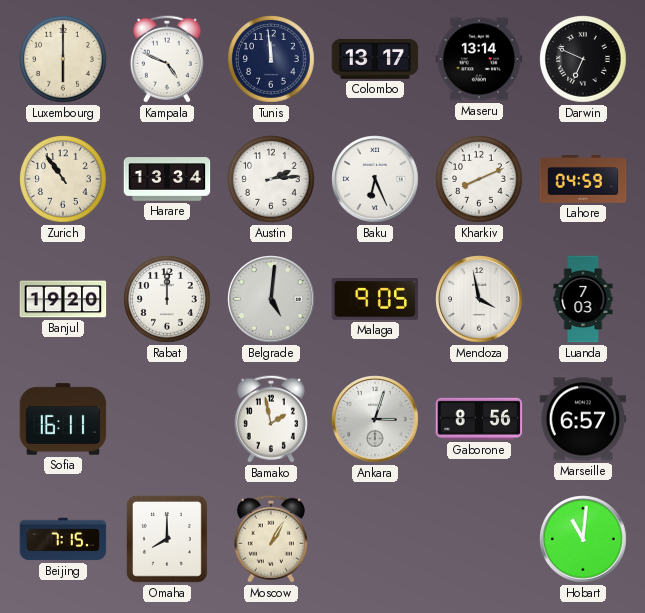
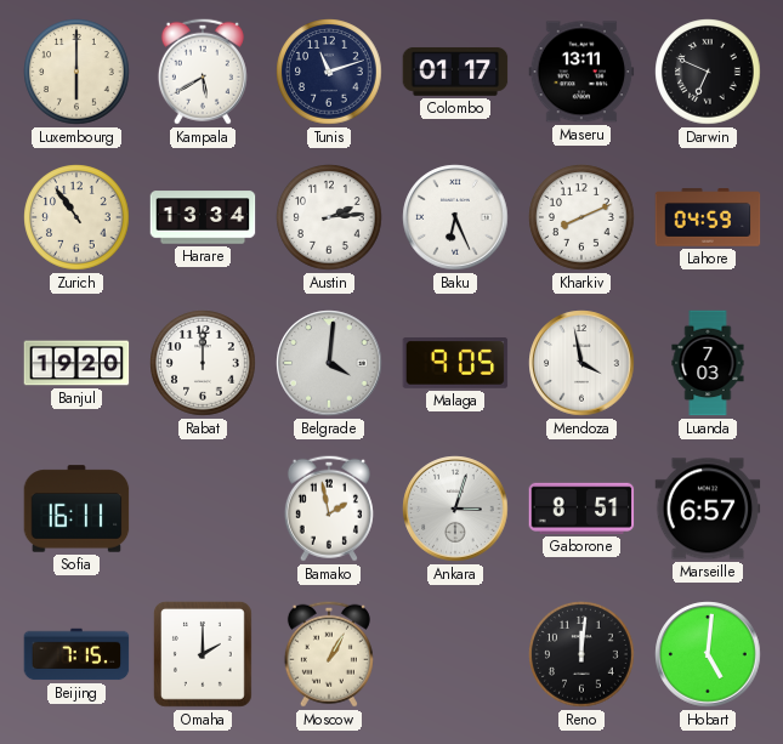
Kampala: 4:49 -> 5:40 (203, 72)
Tunis: 11:59 -> 11:12 (329, 72)
Colombo: 13:17 -> 01:17 (455, 72)
Maseru: 13:14 -> 13:11 (581, 72)
Belgrade: 5:01 -> 4:01 (329, 363)
Gaborone: 8:56 -> 8:51 (581, 509)
Omaha: 8:00 -> 2:00 (203, 654)
Reno: none -> 12:01 (581, 654)
Hobart: 11:01 -> 5:01 (708, 654)
